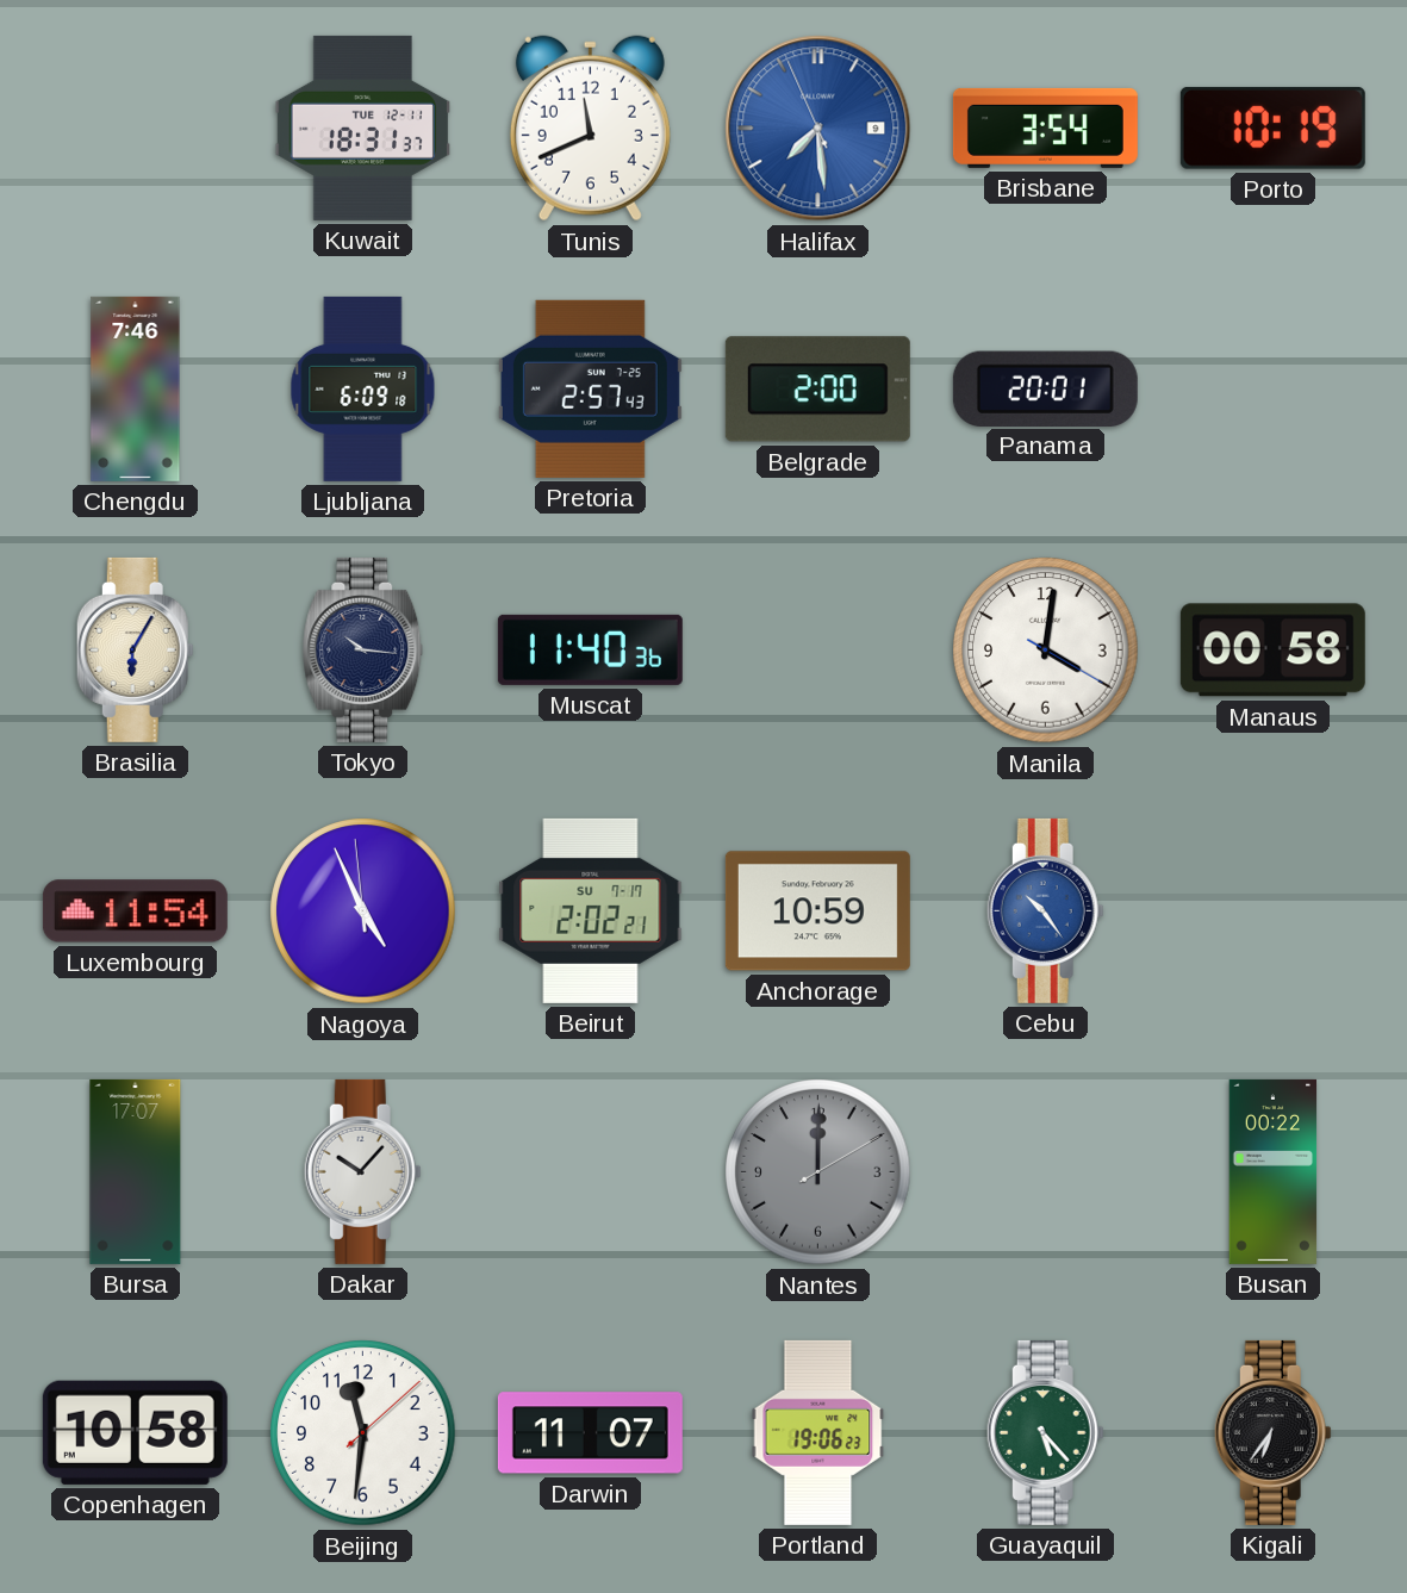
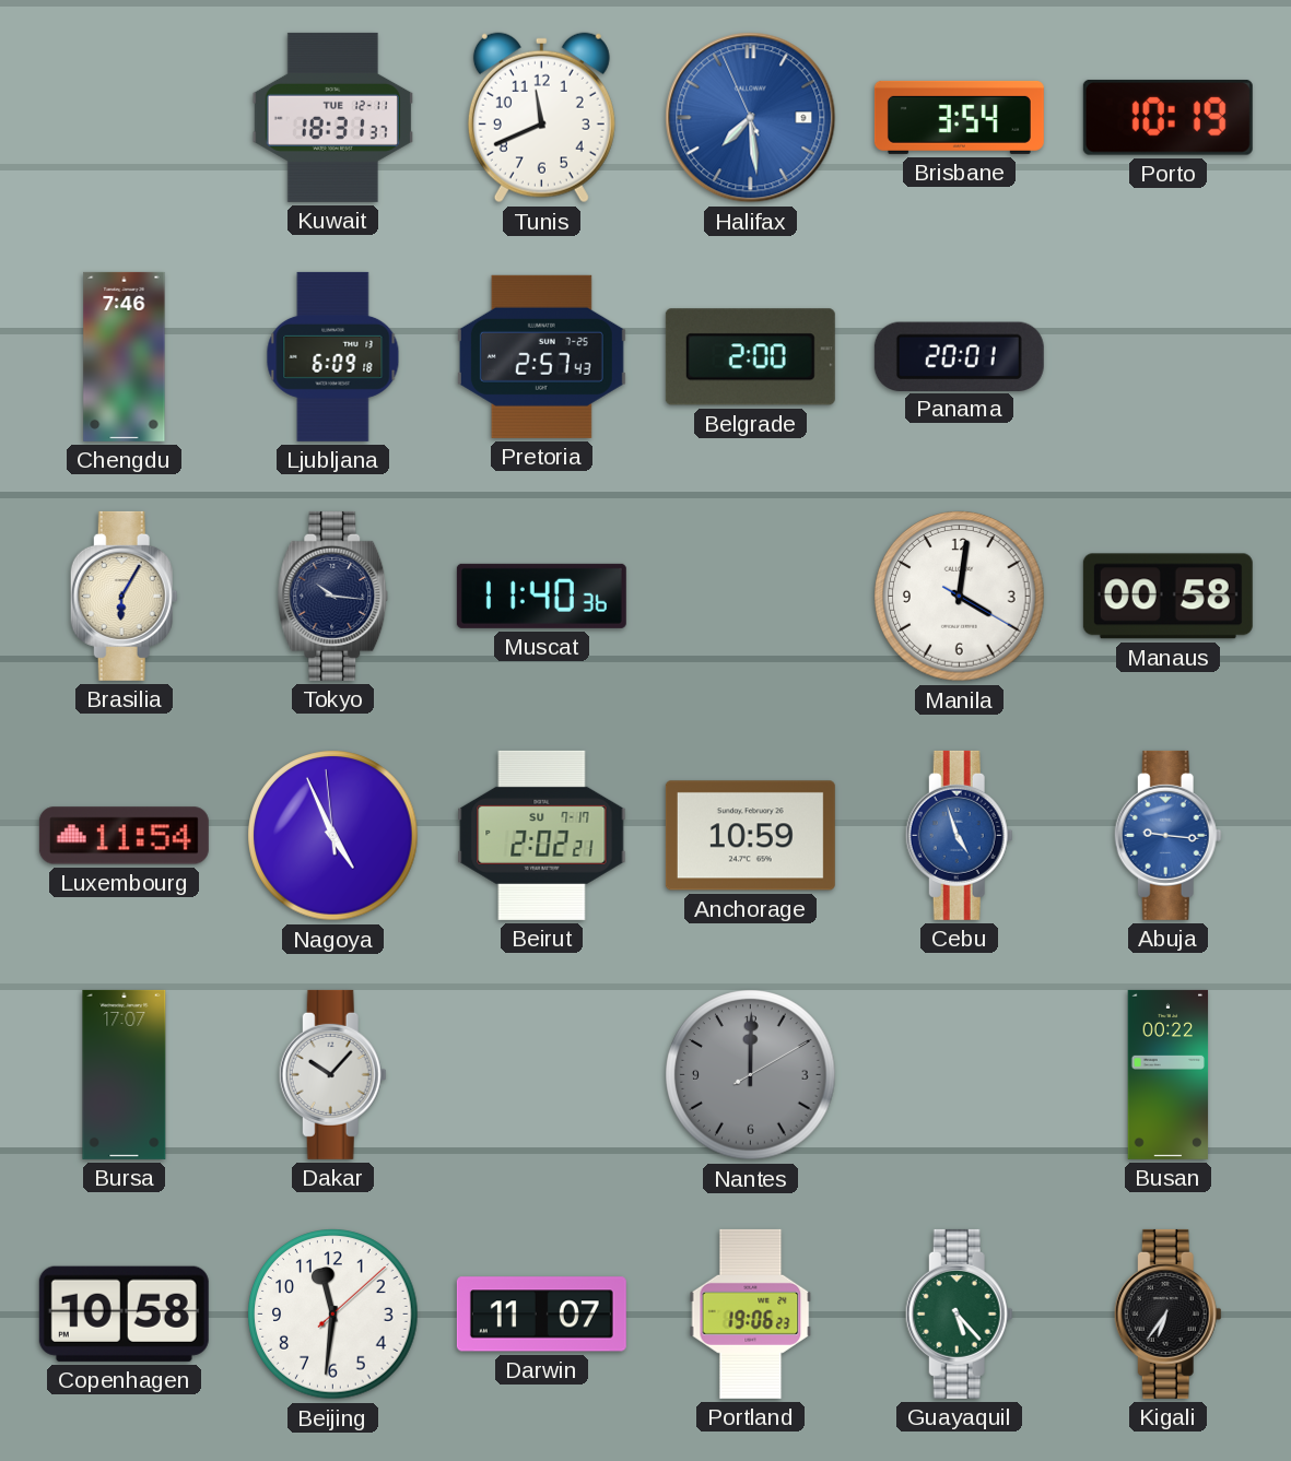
Cebu: 10:24 -> 4:57 (959, 835)
Abuja: none -> 9:16 (1167, 835)
